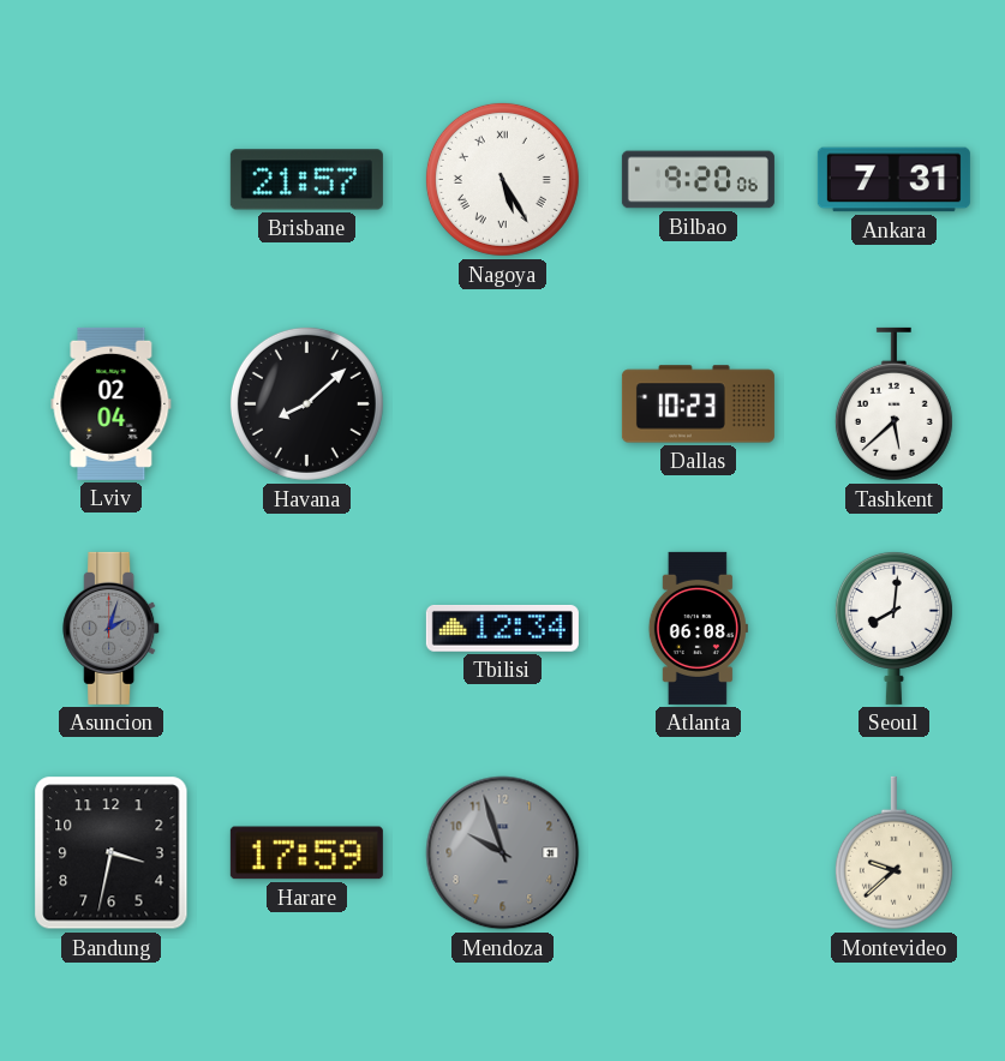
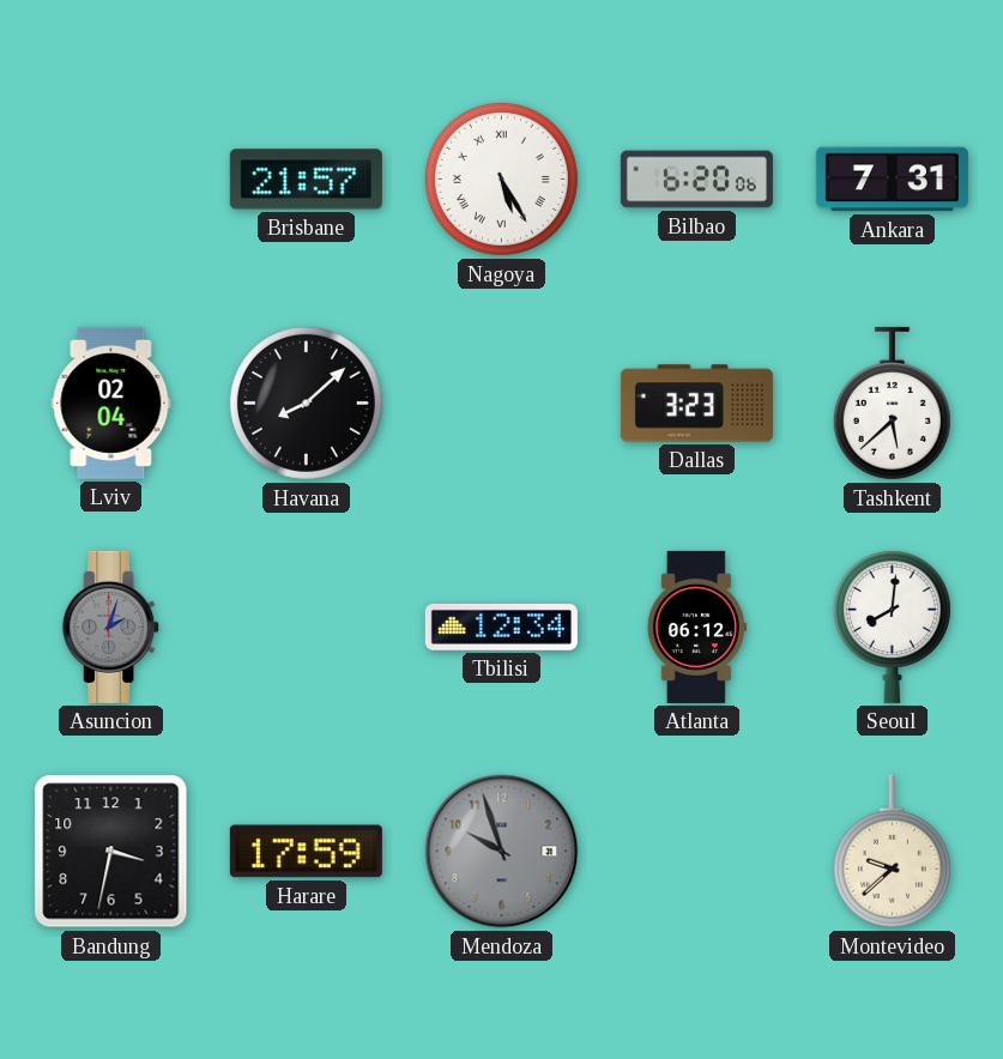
Bilbao: 9:20 -> 6:20 (696, 180)
Dallas: 10:23 -> 3:23 (696, 404)
Atlanta: 06:08 -> 06:12 (696, 627)
